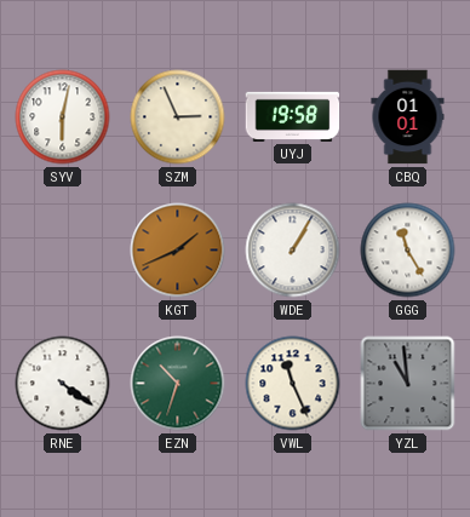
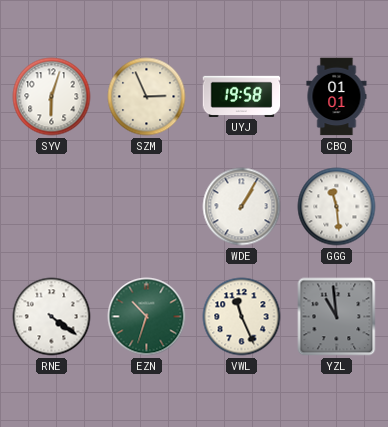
SYV: 6:02 -> 6:03 (52, 97)
KGT: 1:41 -> none (178, 251)
GGG: 11:25 -> 11:29 (337, 207)
